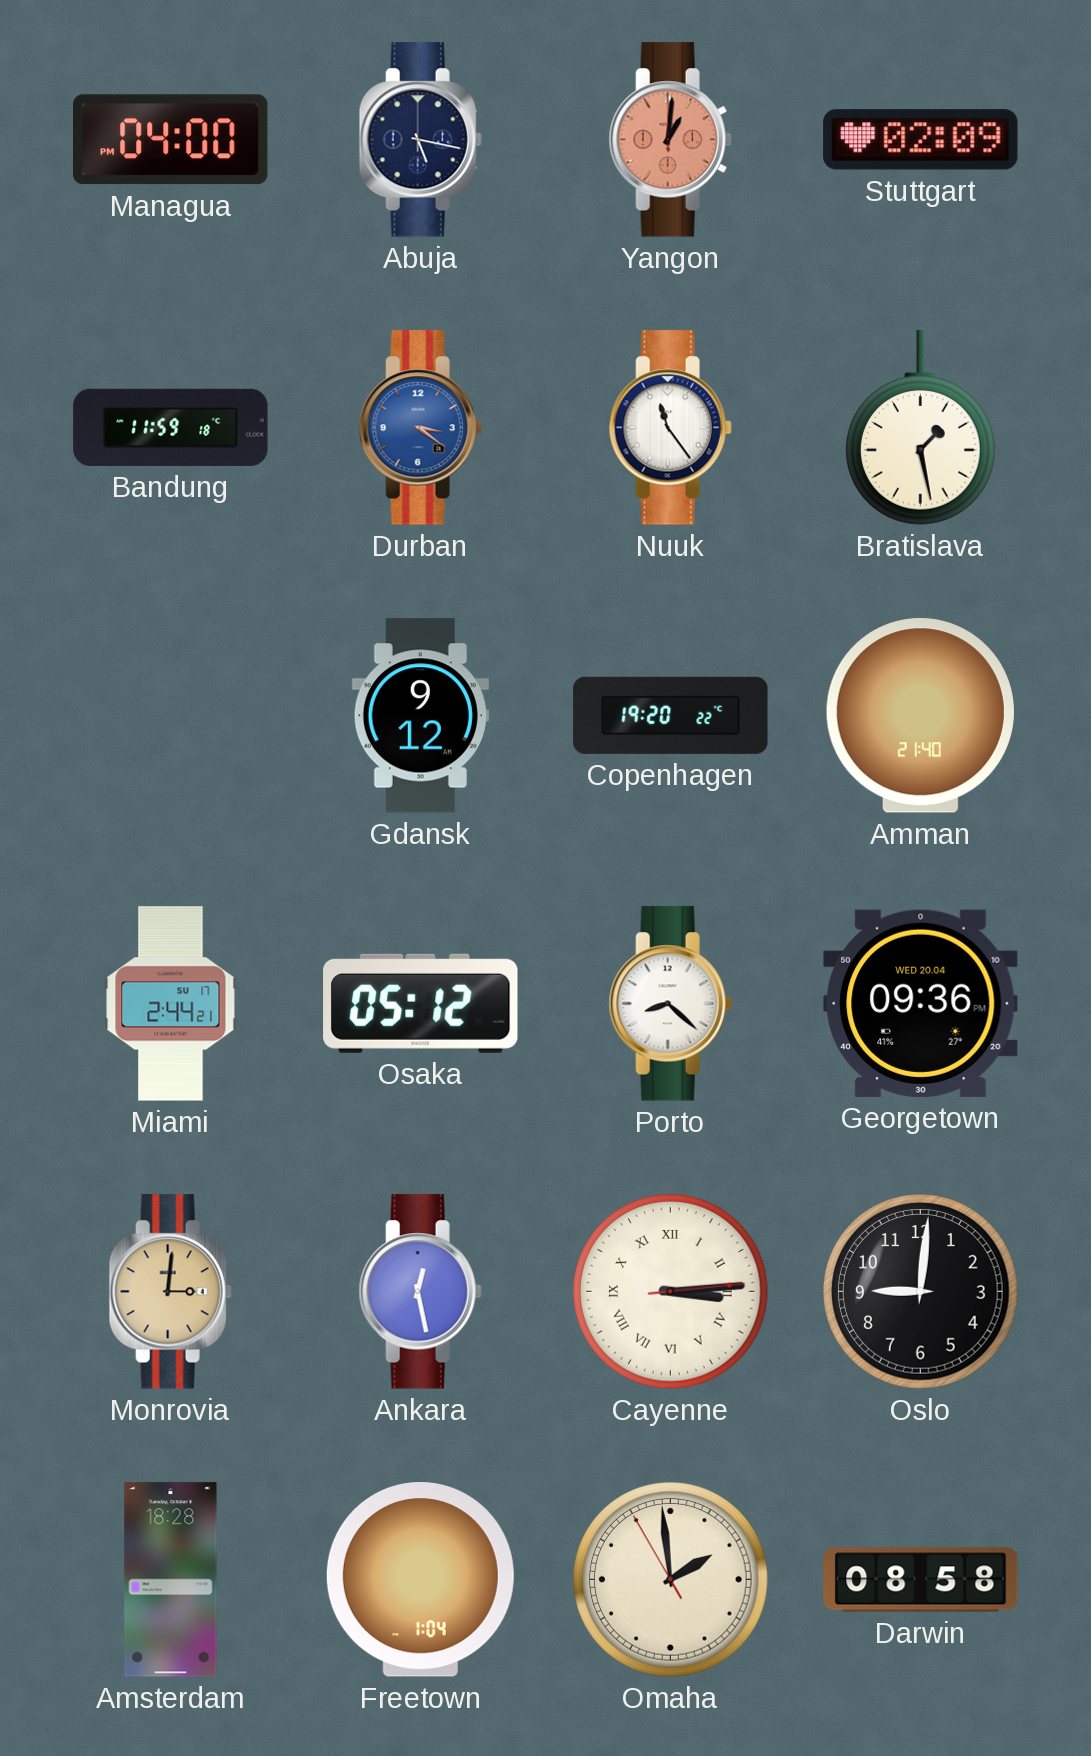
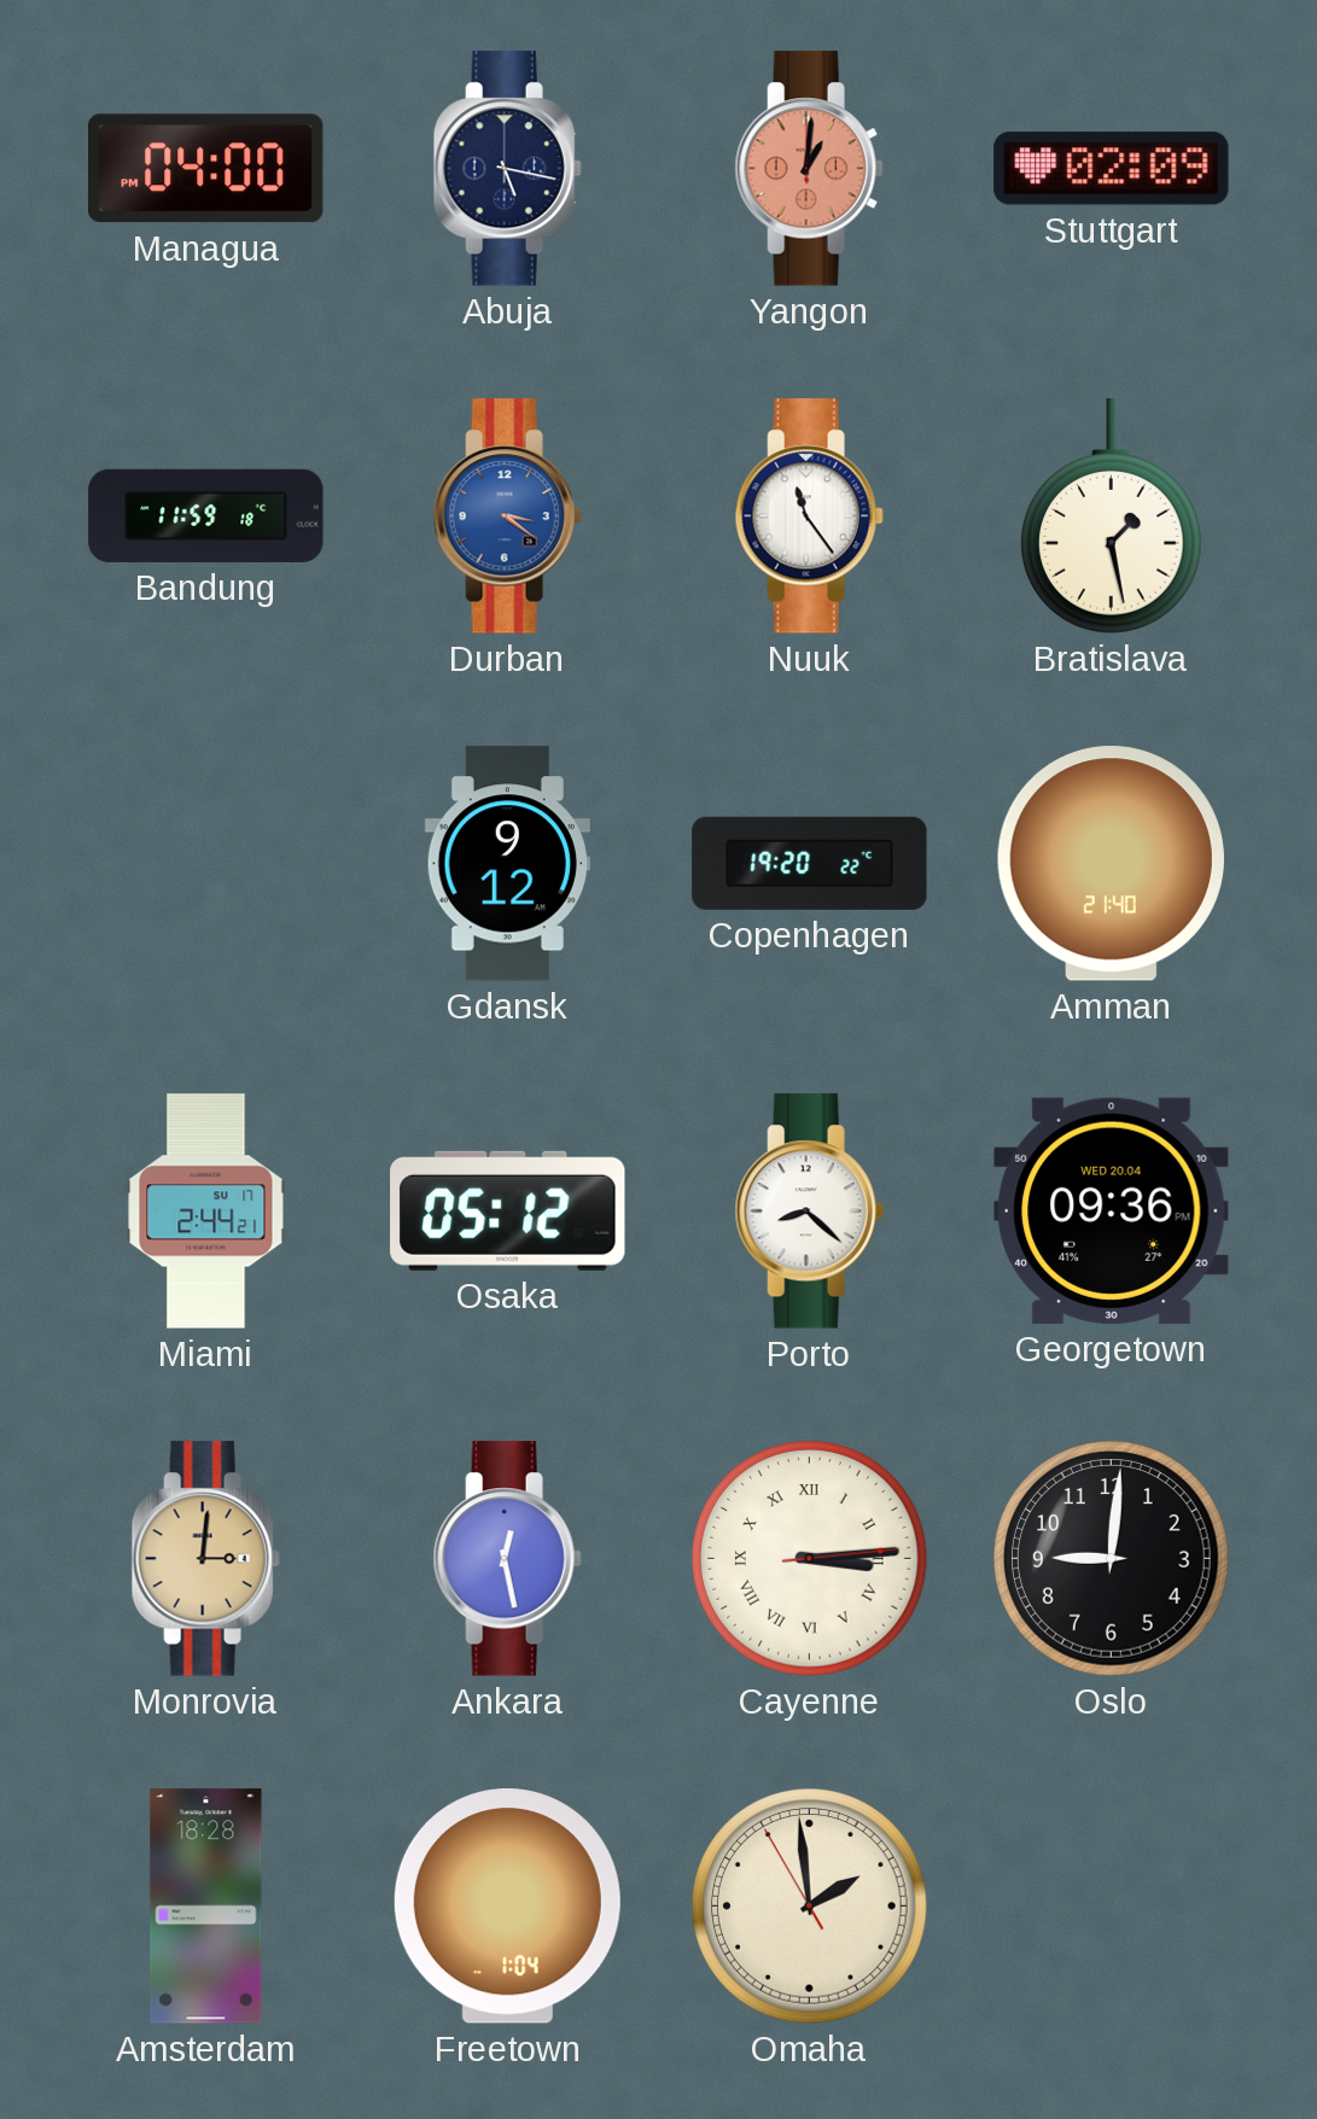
Darwin: 08:58 -> none (921, 1580)
